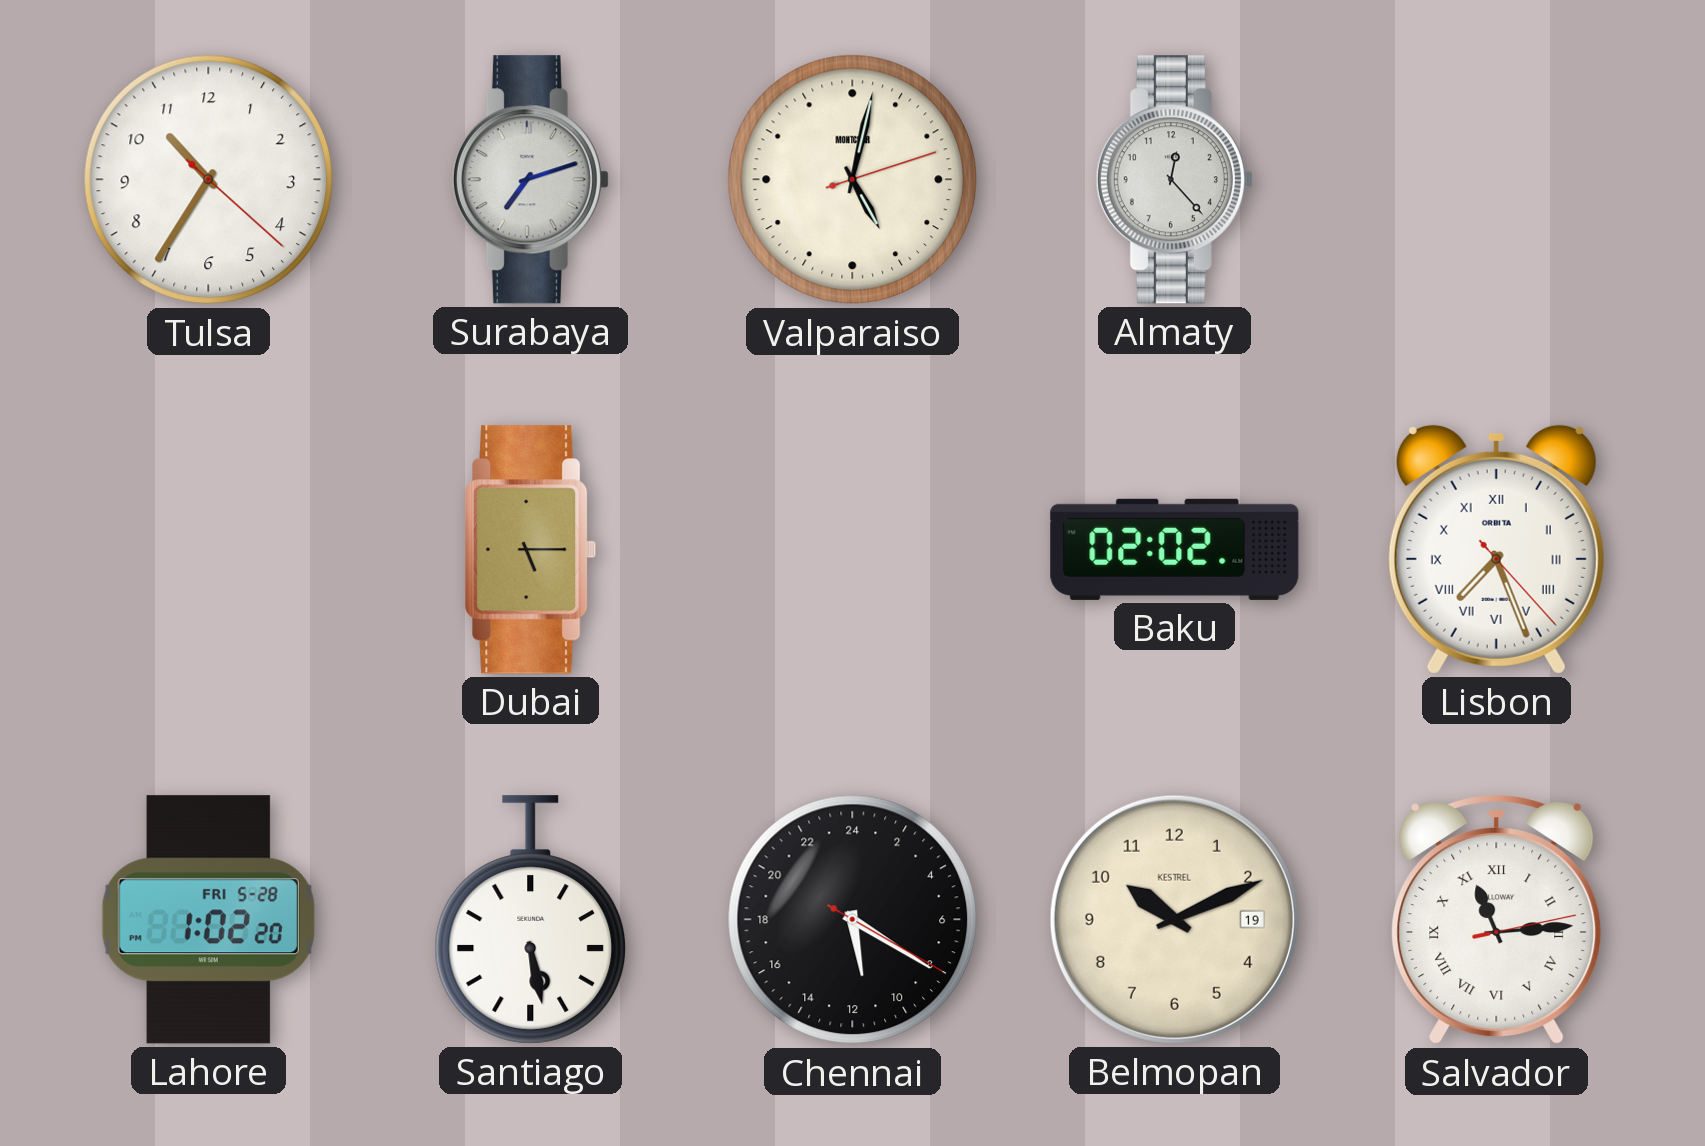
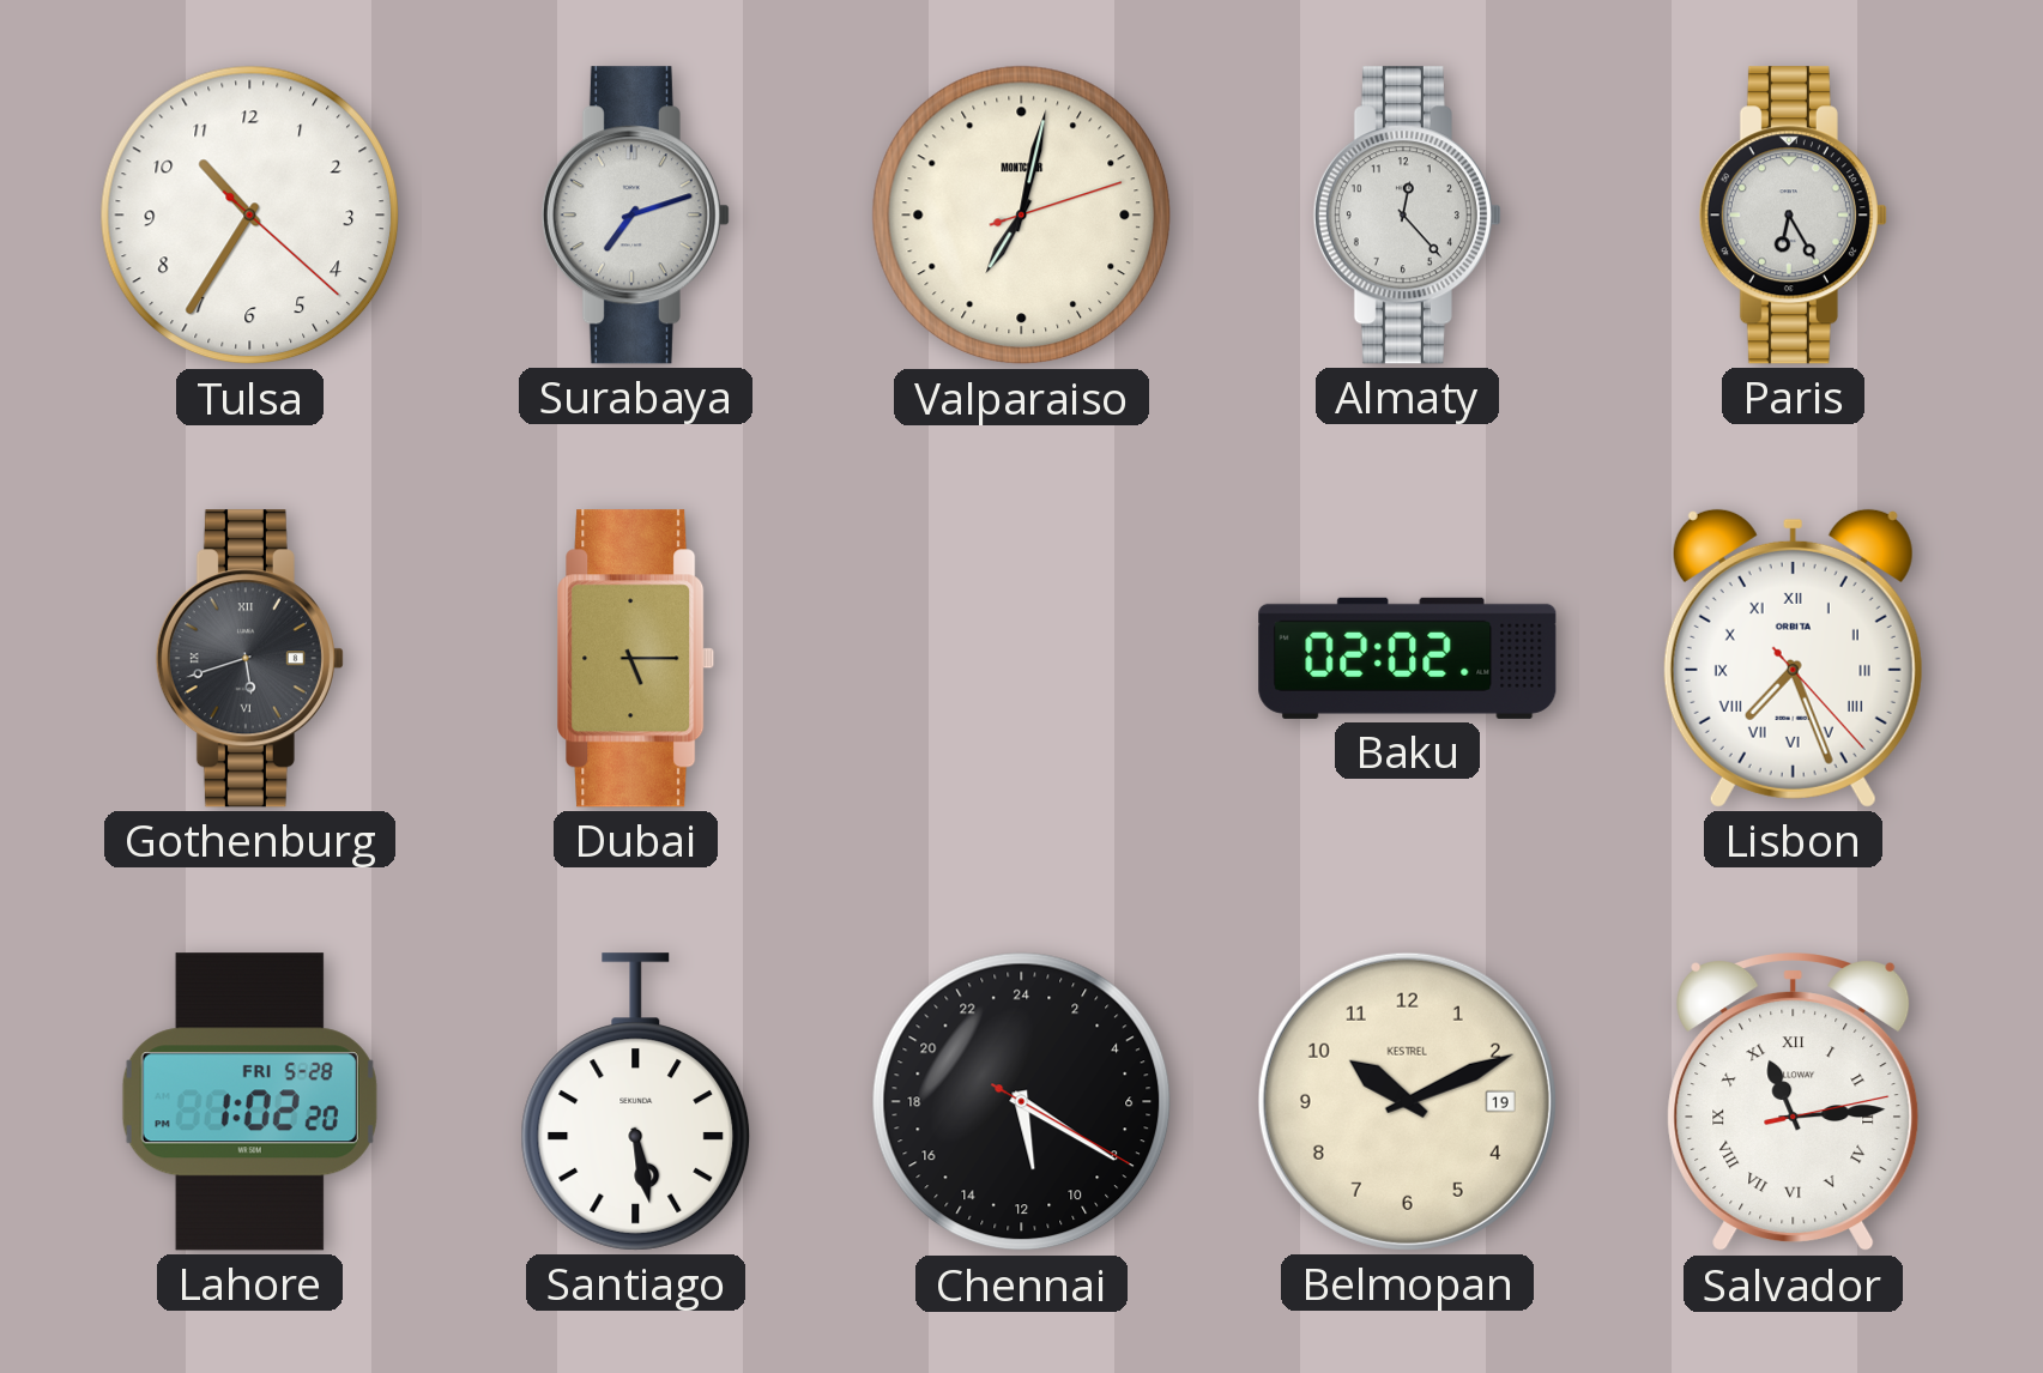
Valparaiso: 5:02 -> 7:02 (1022, 216)
Paris: none -> 6:25 (1793, 216)
Gothenburg: none -> 5:42 (249, 659)
